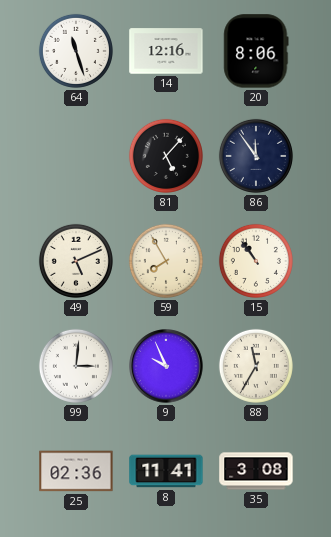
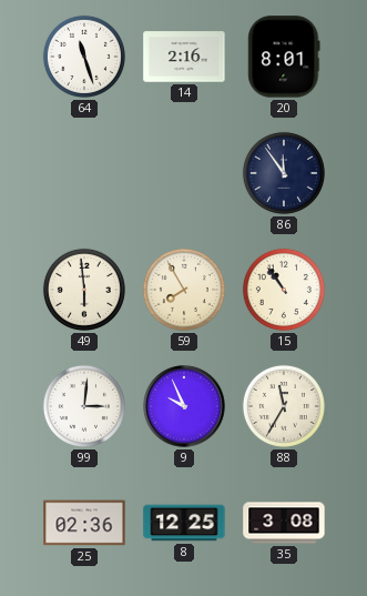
14: 12:16 -> 2:16 (184, 57)
20: 8:06 -> 8:01 (284, 57)
81: 5:07 -> none (166, 156)
49: 5:11 -> 5:59 (84, 290)
8: 11:41 -> 12:25 (184, 523)
